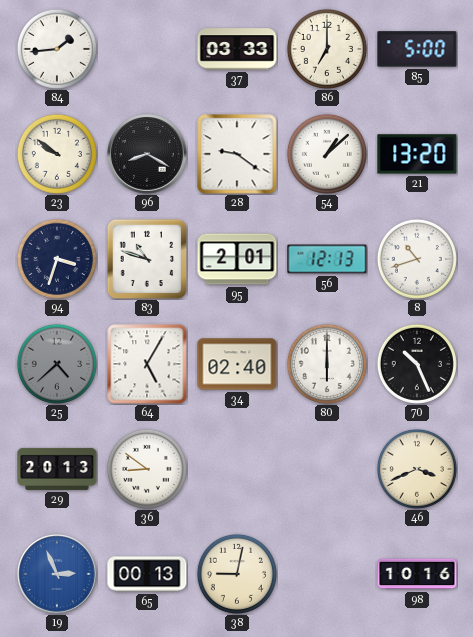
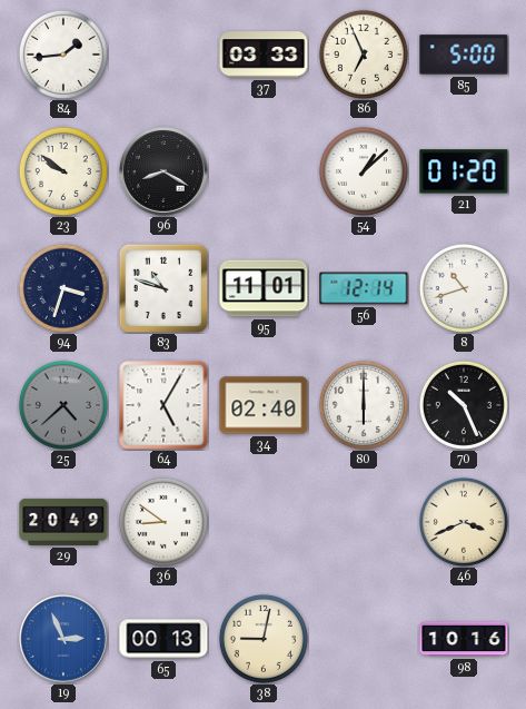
86: 7:00 -> 6:56 (364, 55)
28: 9:21 -> none (237, 154)
21: 13:20 -> 01:20 (464, 171)
95: 2:01 -> 11:01 (264, 288)
56: 12:13 -> 12:14 (364, 288)
29: 20:13 -> 20:49 (63, 522)
